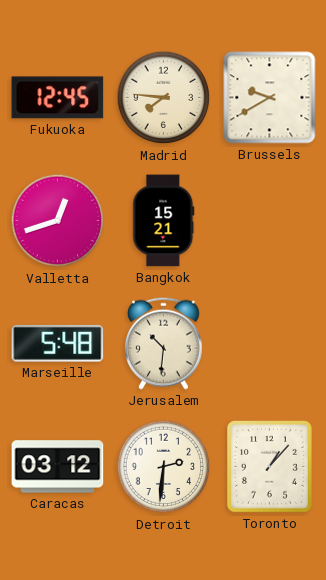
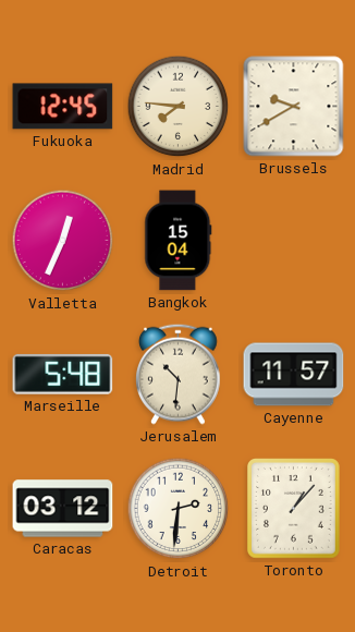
Valletta: 12:42 -> 12:34 (63, 241)
Bangkok: 15:21 -> 15:04 (179, 241)
Cayenne: none -> 11:57 (294, 375)
